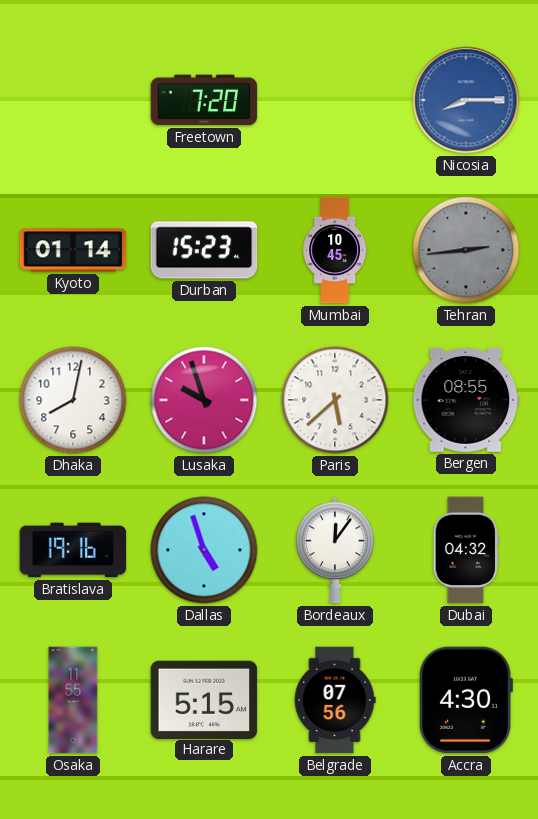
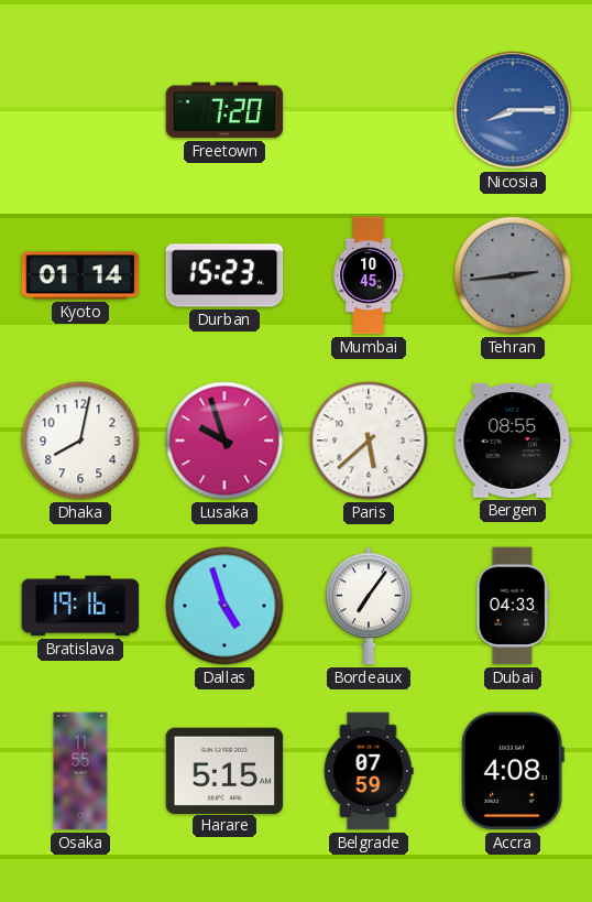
Bordeaux: 12:06 -> 7:06 (369, 606)
Dubai: 04:32 -> 04:33 (512, 606)
Belgrade: 07:56 -> 07:59 (369, 771)
Accra: 4:30 -> 4:08 (513, 771)
